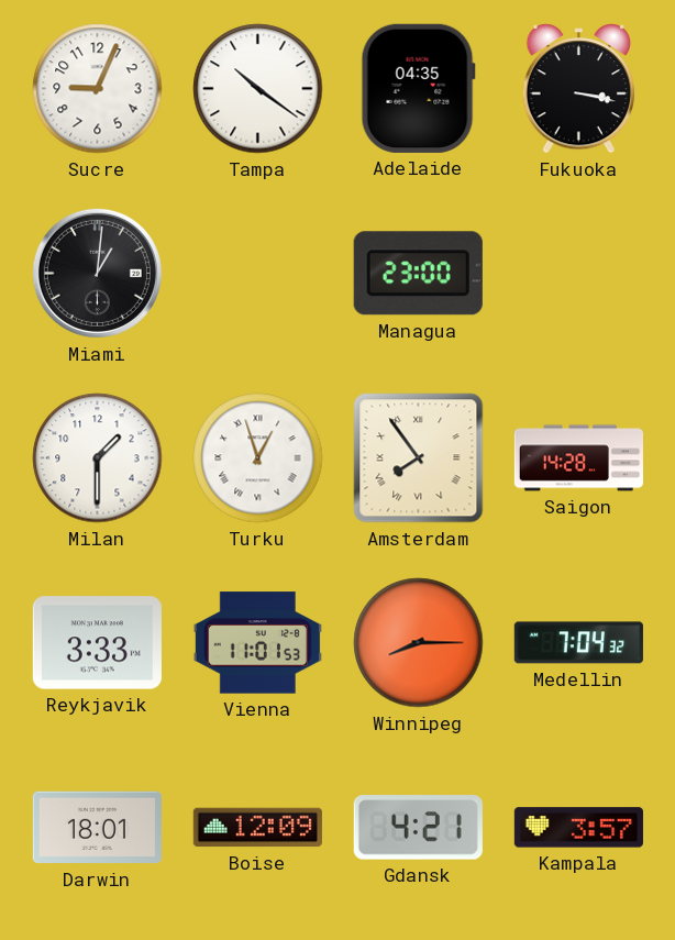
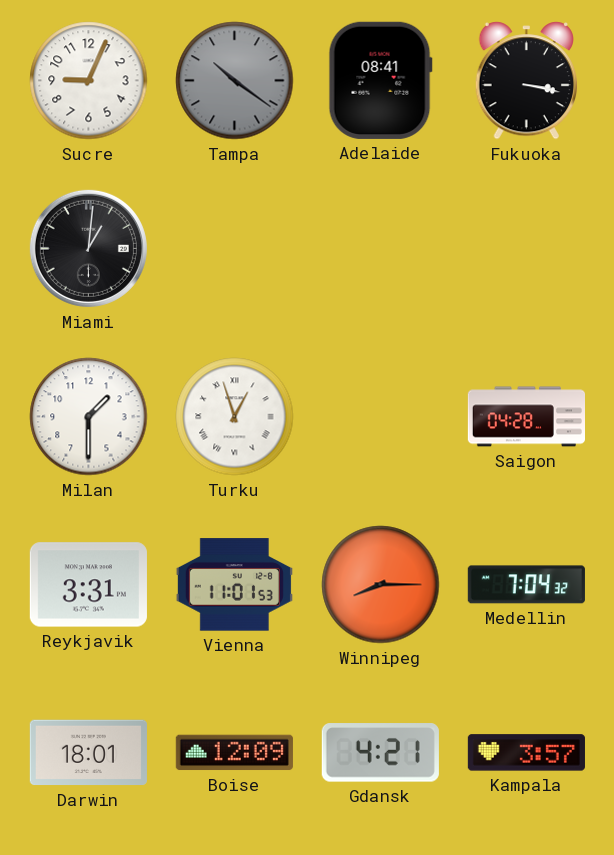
Tampa dial: white -> grey (235, 81)
Adelaide: 04:35 -> 08:41 (380, 80)
Managua: 23:00 -> none (418, 274)
Amsterdam: 7:54 -> none (419, 458)
Saigon: 14:28 -> 04:28 (526, 417)
Reykjavik: 3:33 -> 3:31 (88, 585)
